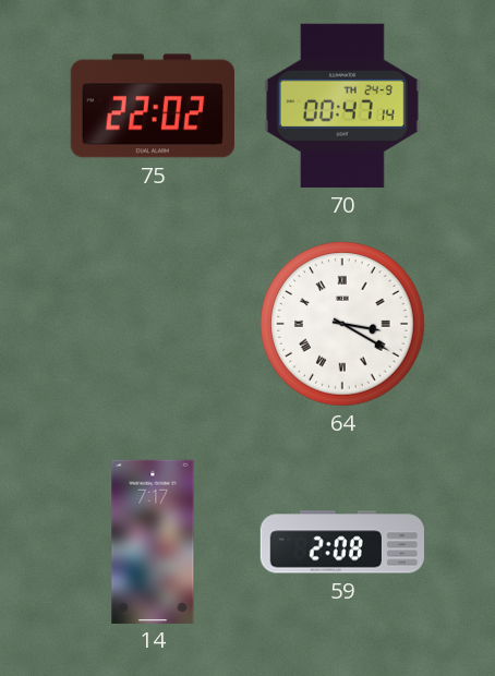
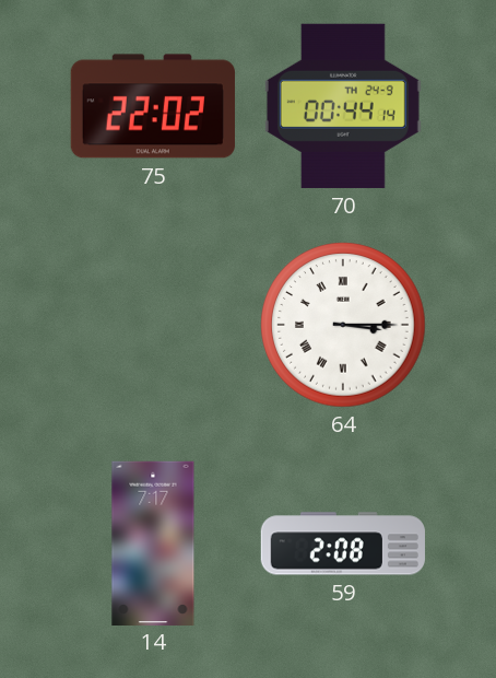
70: 00:47 -> 00:44 (343, 106)
64: 3:20 -> 3:15 (343, 325)
